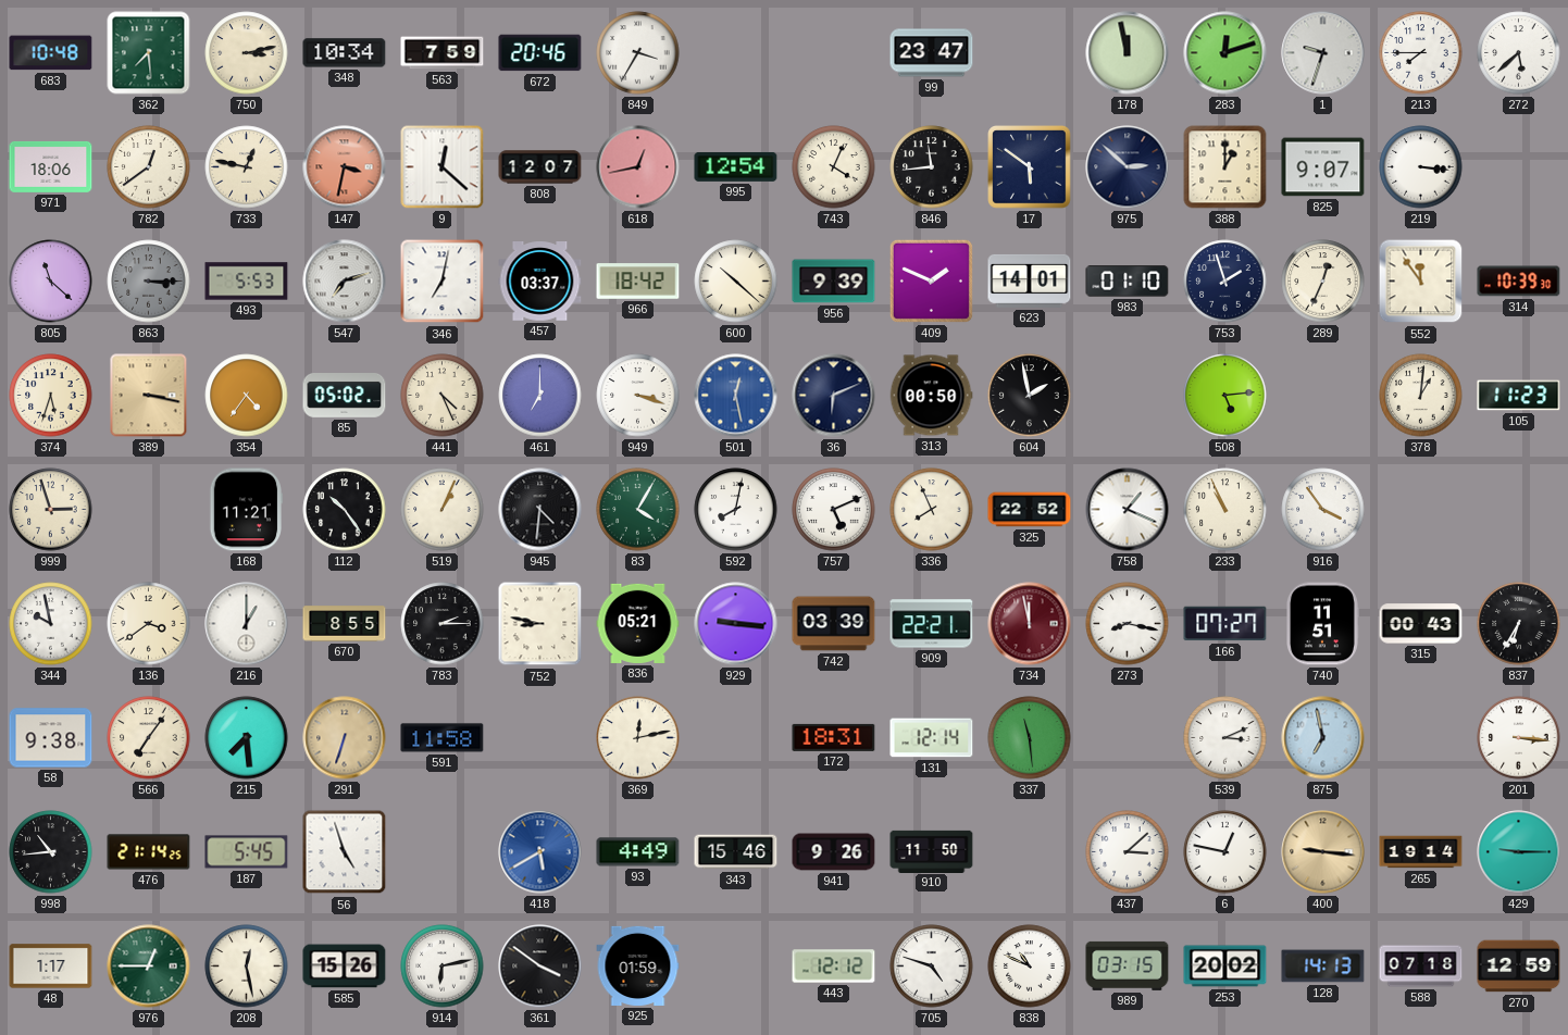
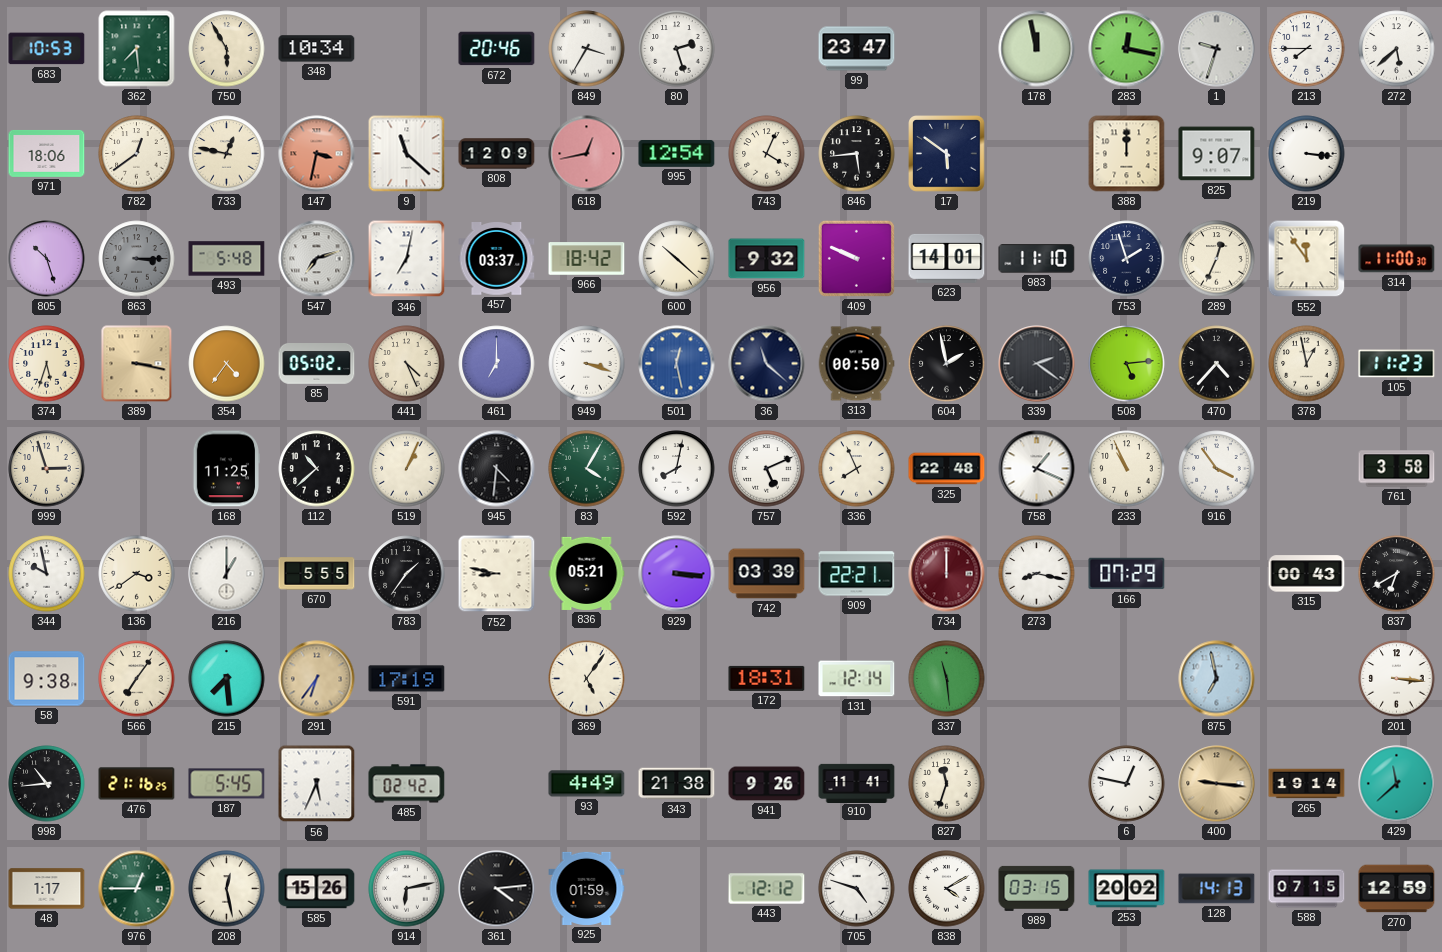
683: 10:48 -> 10:53 (47, 49)
750: 3:13 -> 5:55 (227, 49)
563: 7:59 -> none (443, 53)
80: none -> 2:27 (677, 49)
283: 12:12 -> 12:17 (1127, 49)
9: 12:22 -> 11:22 (407, 154)
808: 12:07 -> 12:09 (497, 154)
846: 11:44 -> 5:44 (857, 154)
975: 2:52 -> none (1128, 167)
388: 1:00 -> 12:00 (1127, 154)
805: 11:22 -> 10:27 (47, 259)
493: 5:53 -> 5:48 (227, 259)
956: 9:39 -> 9:32 (767, 259)
409: 1:49 -> 9:49 (856, 258)
983: 01:10 -> 11:10 (1037, 259)
314: 10:39 -> 11:00 (1397, 259)
36: 6:11 -> 11:22 (767, 364)
339: none -> 2:21 (1037, 364)
470: none -> 4:37 (1217, 364)
378: 1:01 -> 12:58 (1307, 364)
168: 11:21 -> 11:25 (227, 469)
112: 10:24 -> 10:38 (317, 469)
325: 22:52 -> 22:48 (947, 469)
761: none -> 3:58 (1397, 469)
670: 8:55 -> 5:55 (317, 574)
783: 2:15 -> 1:36 (407, 574)
929: 9:16 -> 3:16 (677, 574)
734: 11:58 -> 12:00 (947, 574)
166: 07:27 -> 07:29 (1127, 574)
740: 11:51 -> none (1322, 624)
837: 6:35 -> 6:40 (1397, 574)
291: 6:33 -> 6:36 (317, 679)
591: 11:58 -> 17:19 (407, 679)
369: 12:13 -> 5:06 (587, 679)
539: 3:11 -> none (1225, 738)
476: 21:14 -> 21:16 (137, 784)
56: 4:57 -> 5:34 (317, 784)
485: none -> 02:42 (407, 784)
418: 5:40 -> none (540, 852)
343: 15:46 -> 21:38 (677, 784)
910: 11:50 -> 11:41 (857, 783)
827: none -> 11:33 (947, 784)
437: 3:08 -> none (1128, 852)
429: 9:15 -> 11:38 (1397, 784)
361: 3:51 -> 4:14 (497, 889)
838: 10:49 -> 4:10 (947, 889)
588: 07:18 -> 07:15 (1307, 889)
